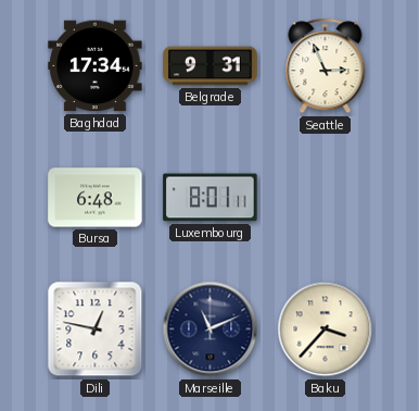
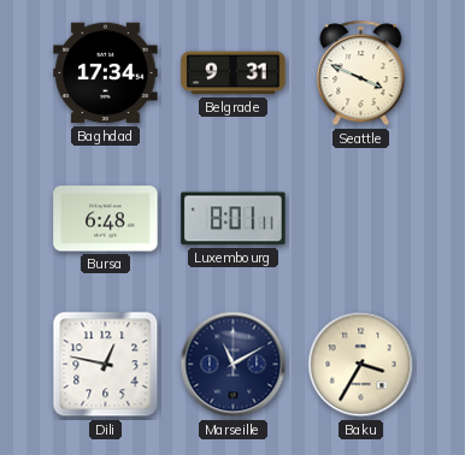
Seattle: 2:56 -> 3:49 (361, 73)
Marseille: 11:11 -> 11:10 (234, 365)
Baku: 3:37 -> 3:35 (361, 365)
